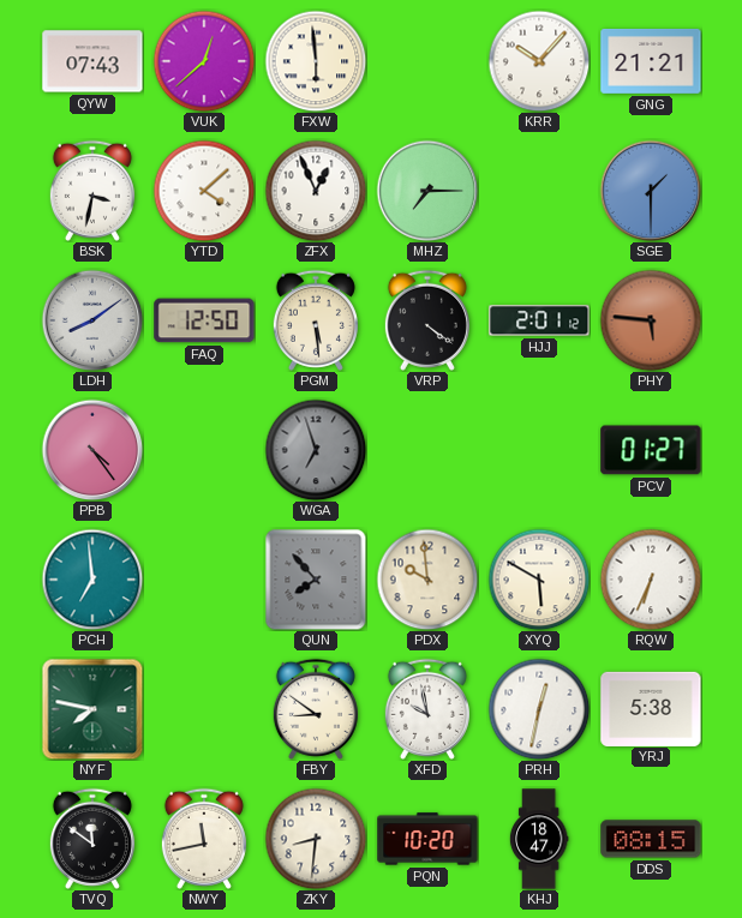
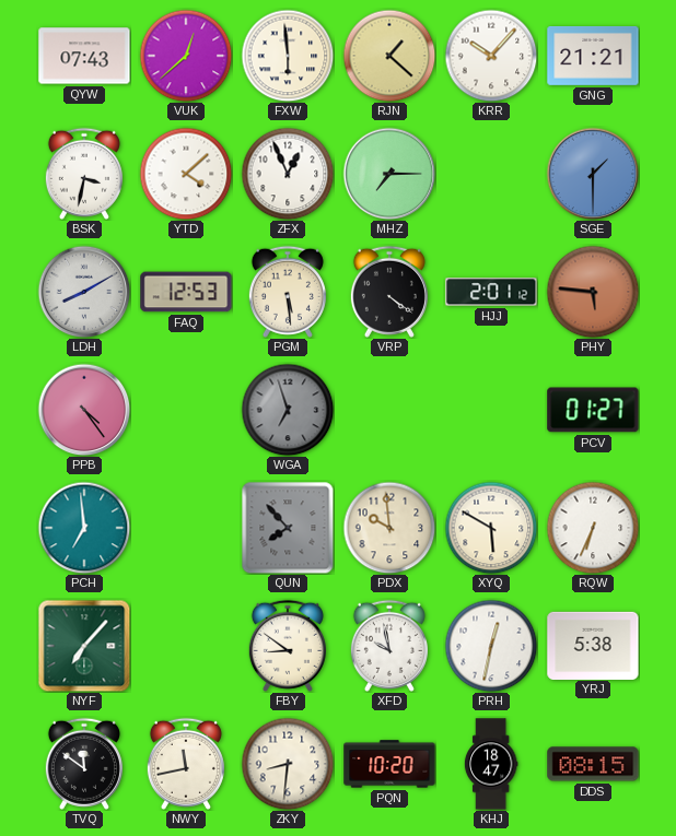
RJN: none -> 1:22 (389, 56)
LDH: 8:09 -> 8:10 (84, 292)
FAQ: 12:50 -> 12:53 (186, 292)
NYF: 7:47 -> 7:07 (84, 646)
